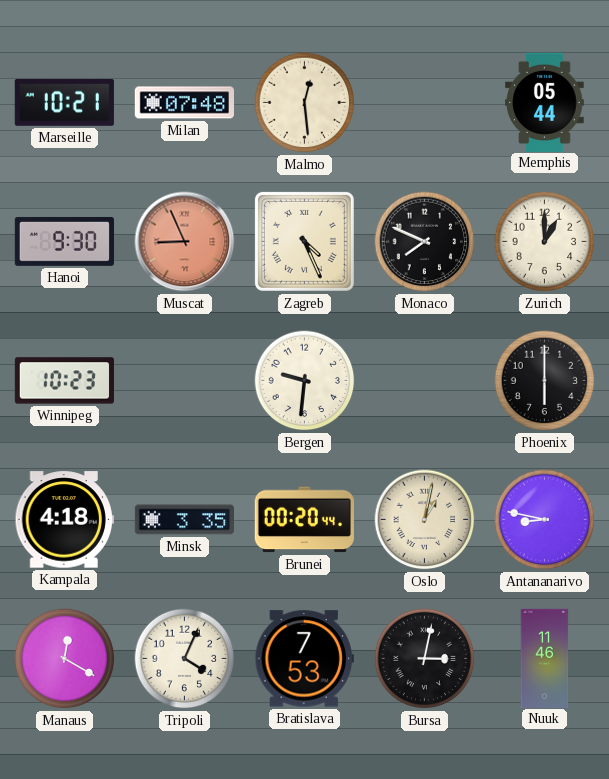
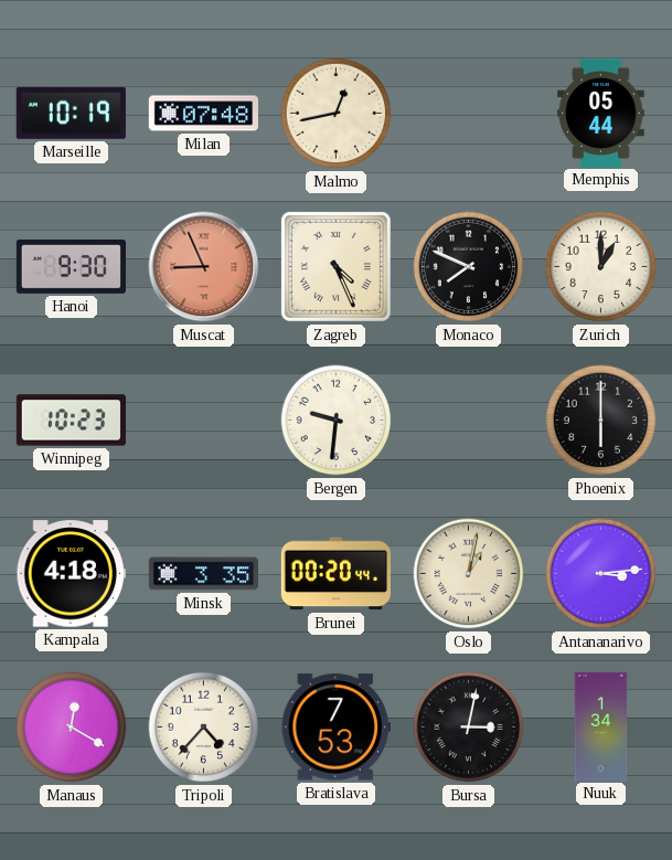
Marseille: 10:21 -> 10:19 (71, 113)
Malmo: 12:29 -> 12:43 (337, 114)
Antananarivo: 8:47 -> 3:14 (601, 574)
Tripoli: 4:04 -> 4:37 (204, 728)
Nuuk: 11:46 -> 1:34 (601, 726)
